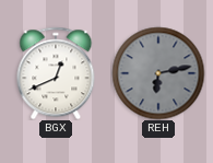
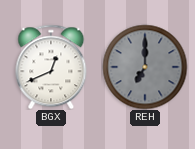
REH: 6:13 -> 7:00 (145, 67)
